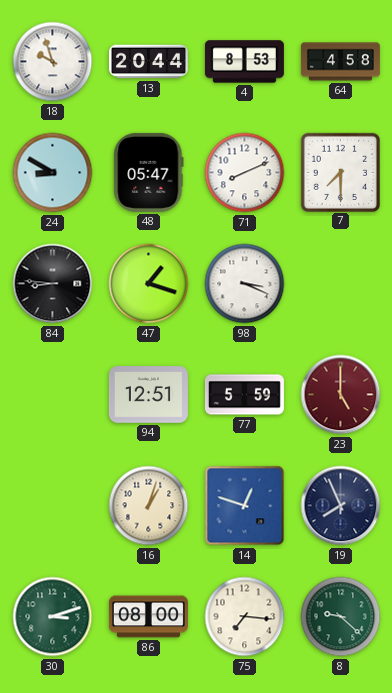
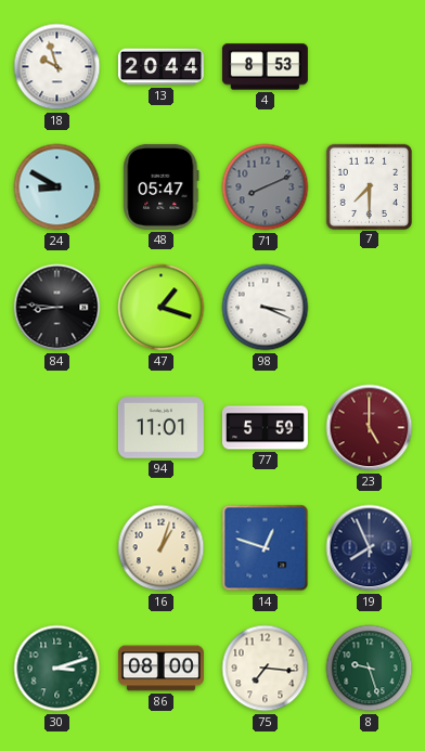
64: 4:58 -> none (340, 62)
71 dial: white -> grey (266, 187)
94: 12:51 -> 11:01 (160, 428)
8: 9:22 -> 9:27 (370, 669)
